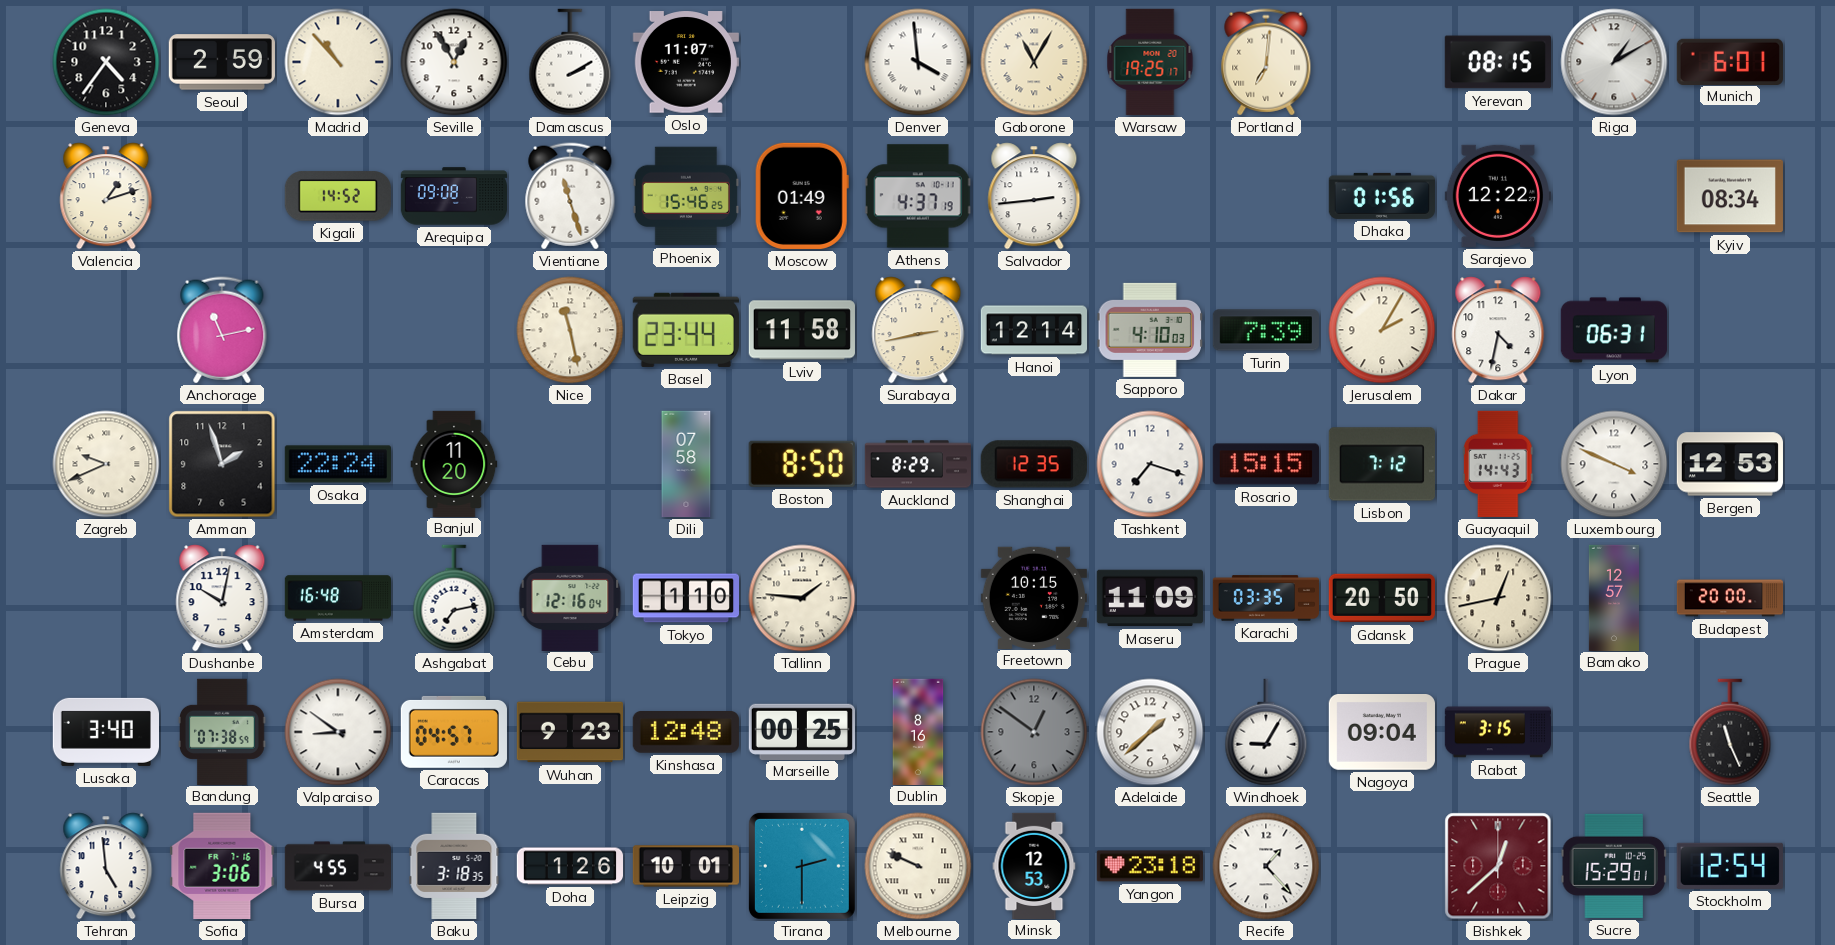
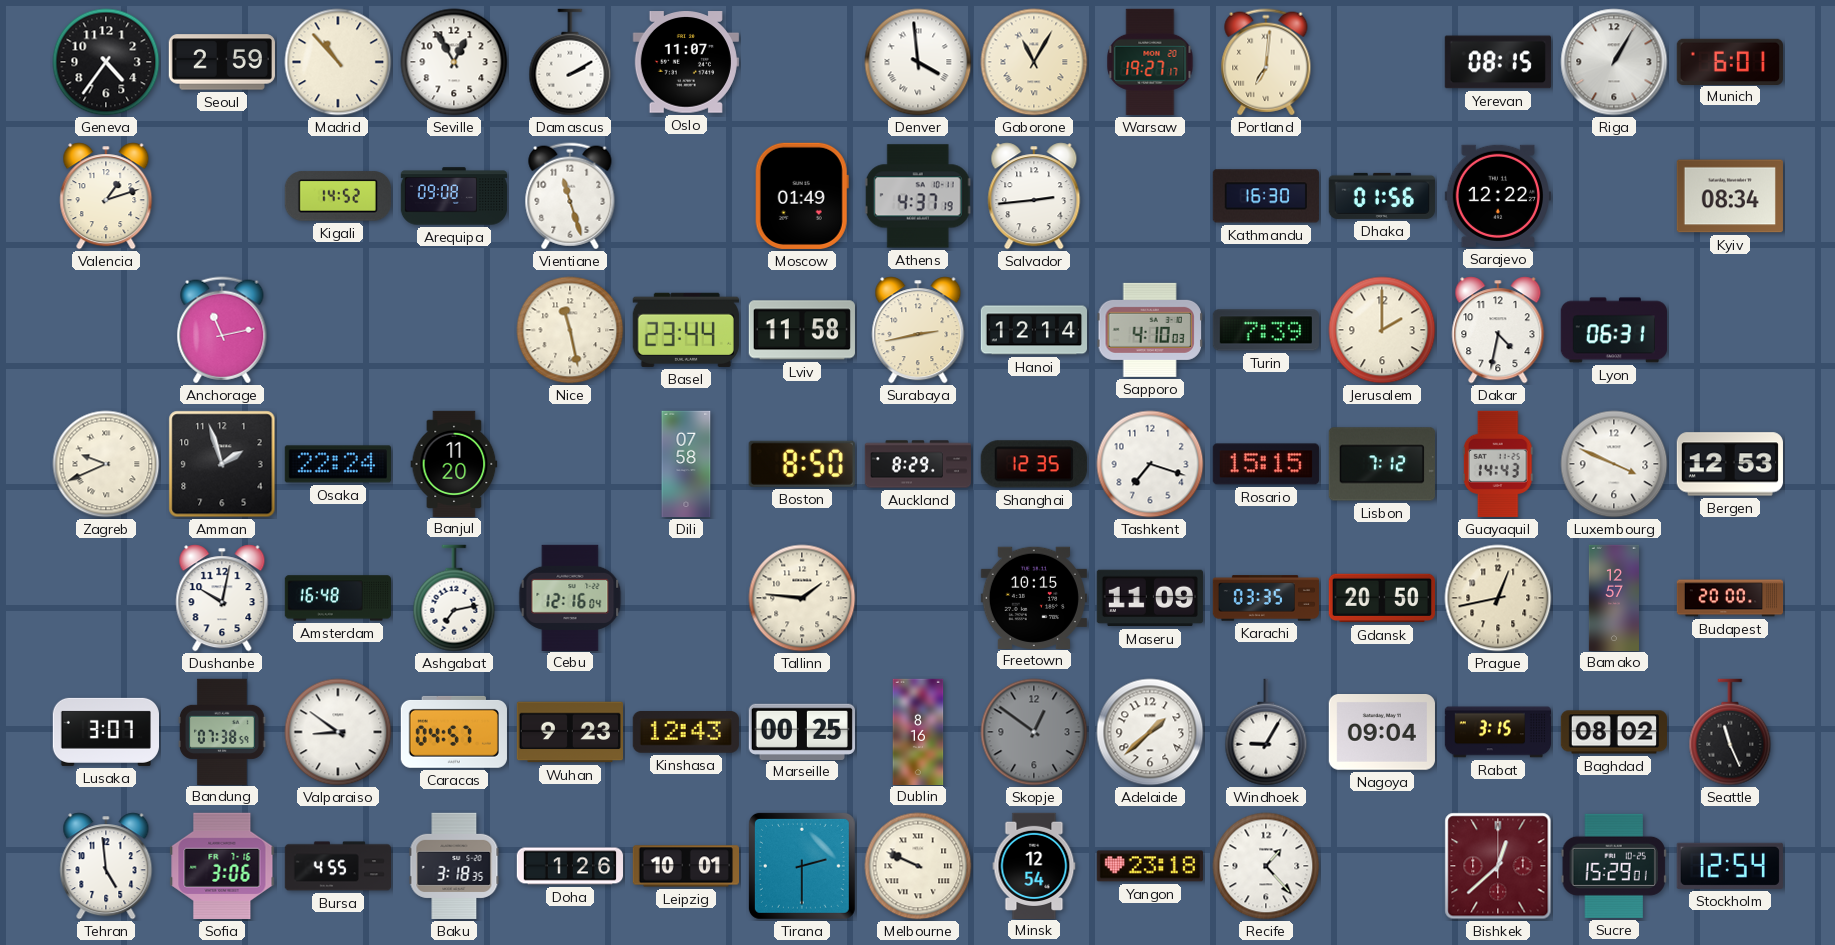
Warsaw: 19:25 -> 19:27 (1150, 62)
Riga: 1:10 -> 1:05 (1614, 62)
Phoenix: 15:46 -> none (686, 196)
Kathmandu: none -> 16:30 (1266, 196)
Jerusalem: 2:05 -> 2:00 (1382, 330)
Tokyo: 1:10 -> none (685, 598)
Lusaka: 3:40 -> 3:07 (105, 732)
Kinshasa: 12:48 -> 12:43 (686, 733)
Baghdad: none -> 08:02 (1613, 732)
Minsk: 12:53 -> 12:54 (1034, 865)
